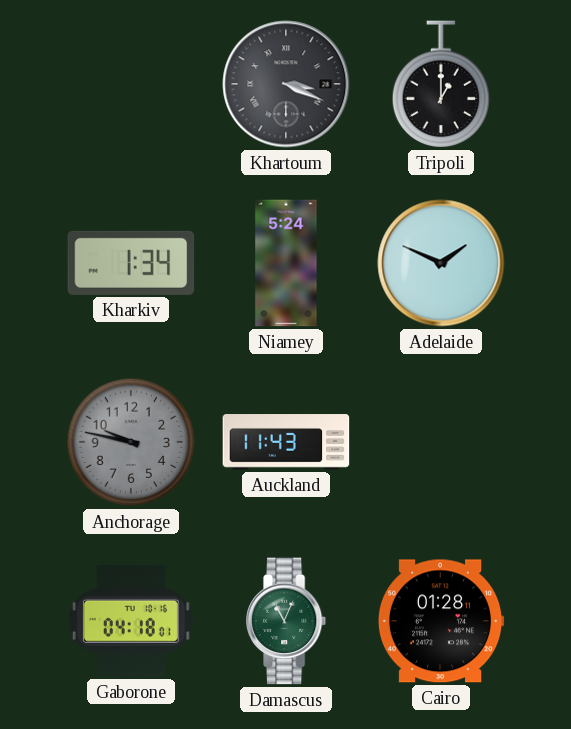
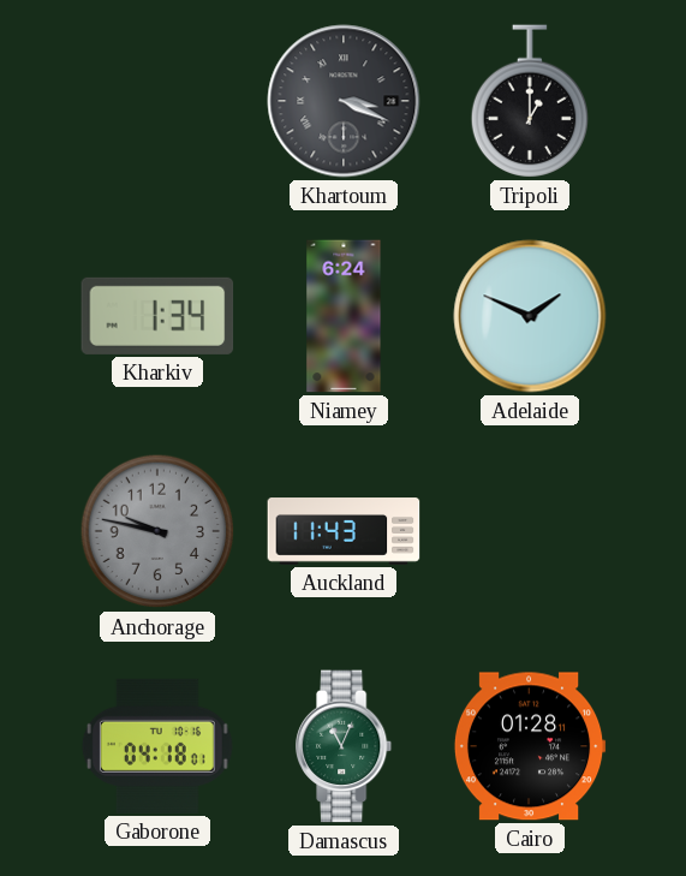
Niamey: 5:24 -> 6:24 (344, 316)
